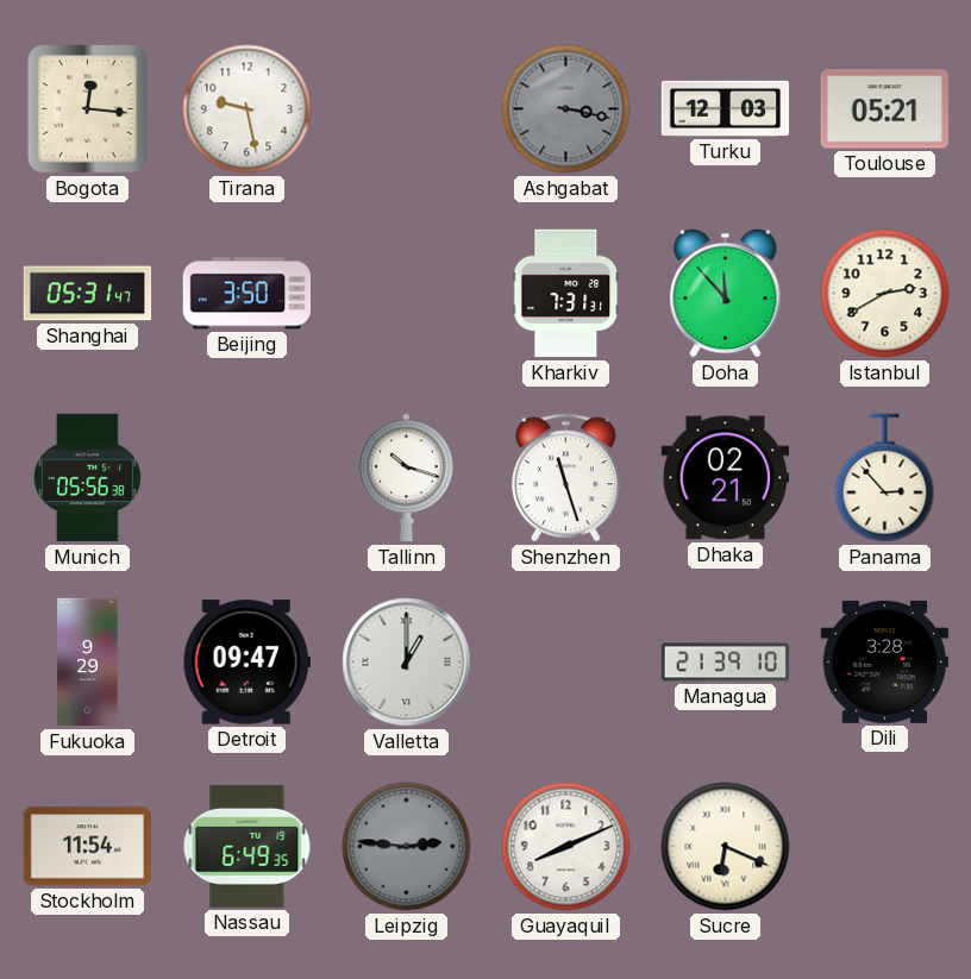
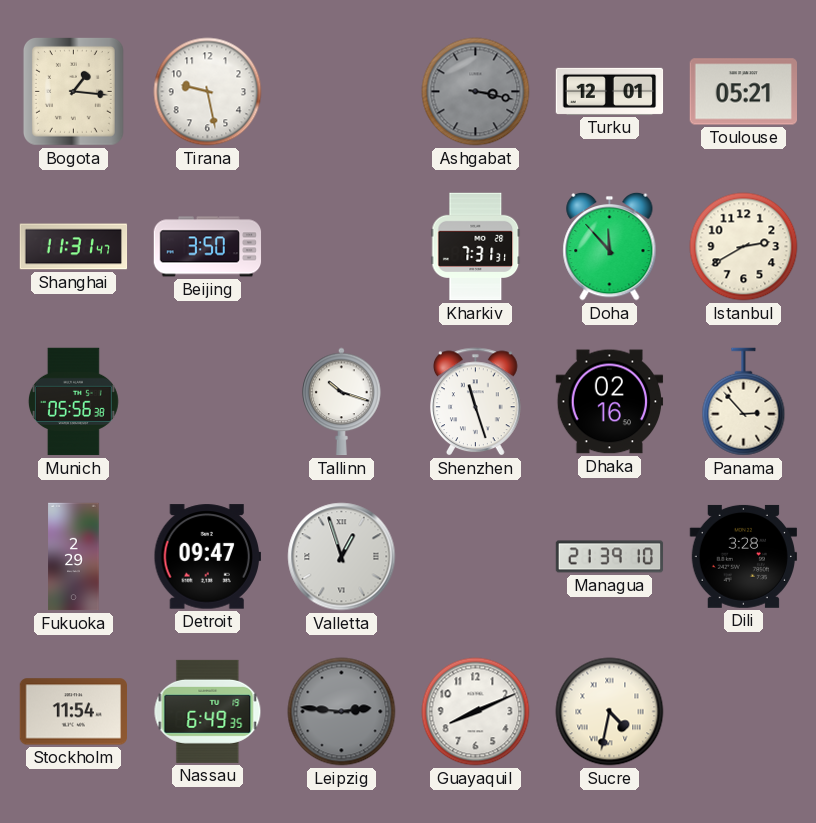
Bogota: 12:16 -> 1:16 (73, 91)
Turku: 12:03 -> 12:01 (610, 91)
Shanghai: 05:31 -> 11:31 (74, 247)
Dhaka: 02:21 -> 02:16 (610, 402)
Fukuoka: 9:29 -> 2:29 (74, 557)
Valletta: 1:00 -> 12:57 (342, 557)
Sucre: 6:19 -> 4:32 (610, 712)
